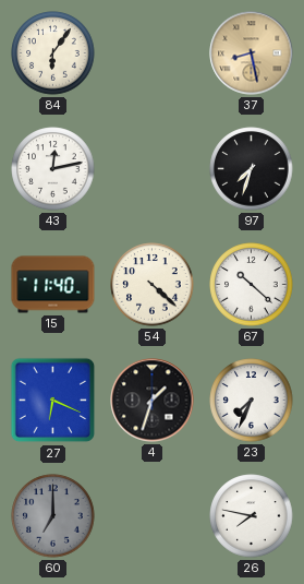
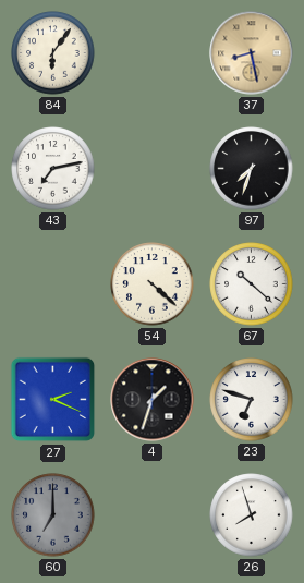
43: 12:13 -> 7:13 (53, 169)
15: 11:40 -> none (53, 285)
27: 6:19 -> 2:19 (53, 400)
23: 7:34 -> 6:48 (252, 400)
26: 7:47 -> 7:57 (252, 515)
